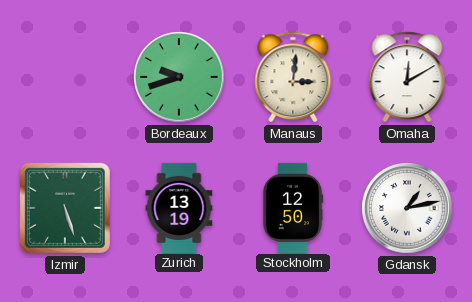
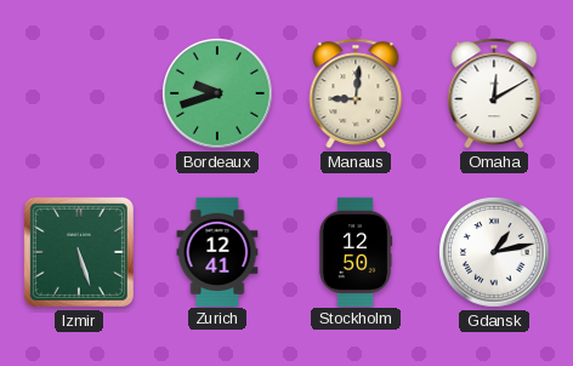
Manaus: 3:01 -> 9:01 (356, 93)
Zurich: 13:19 -> 12:41 (217, 251)
